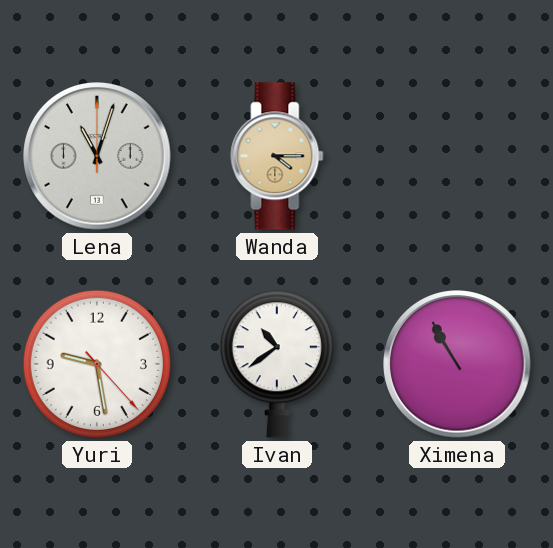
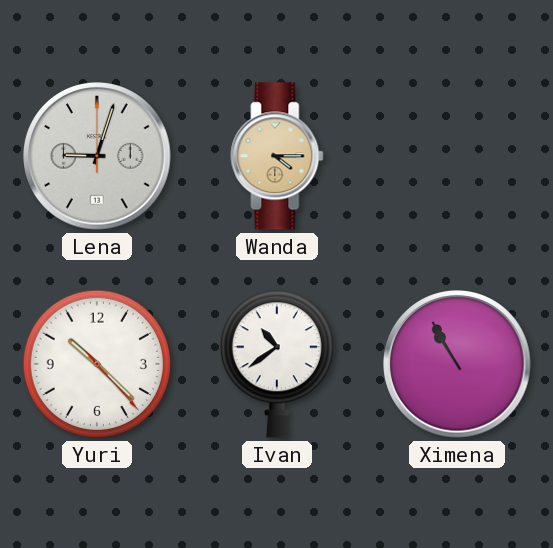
Lena: 11:03 -> 9:03 (97, 156)
Yuri: 9:28 -> 10:22 (97, 364)
